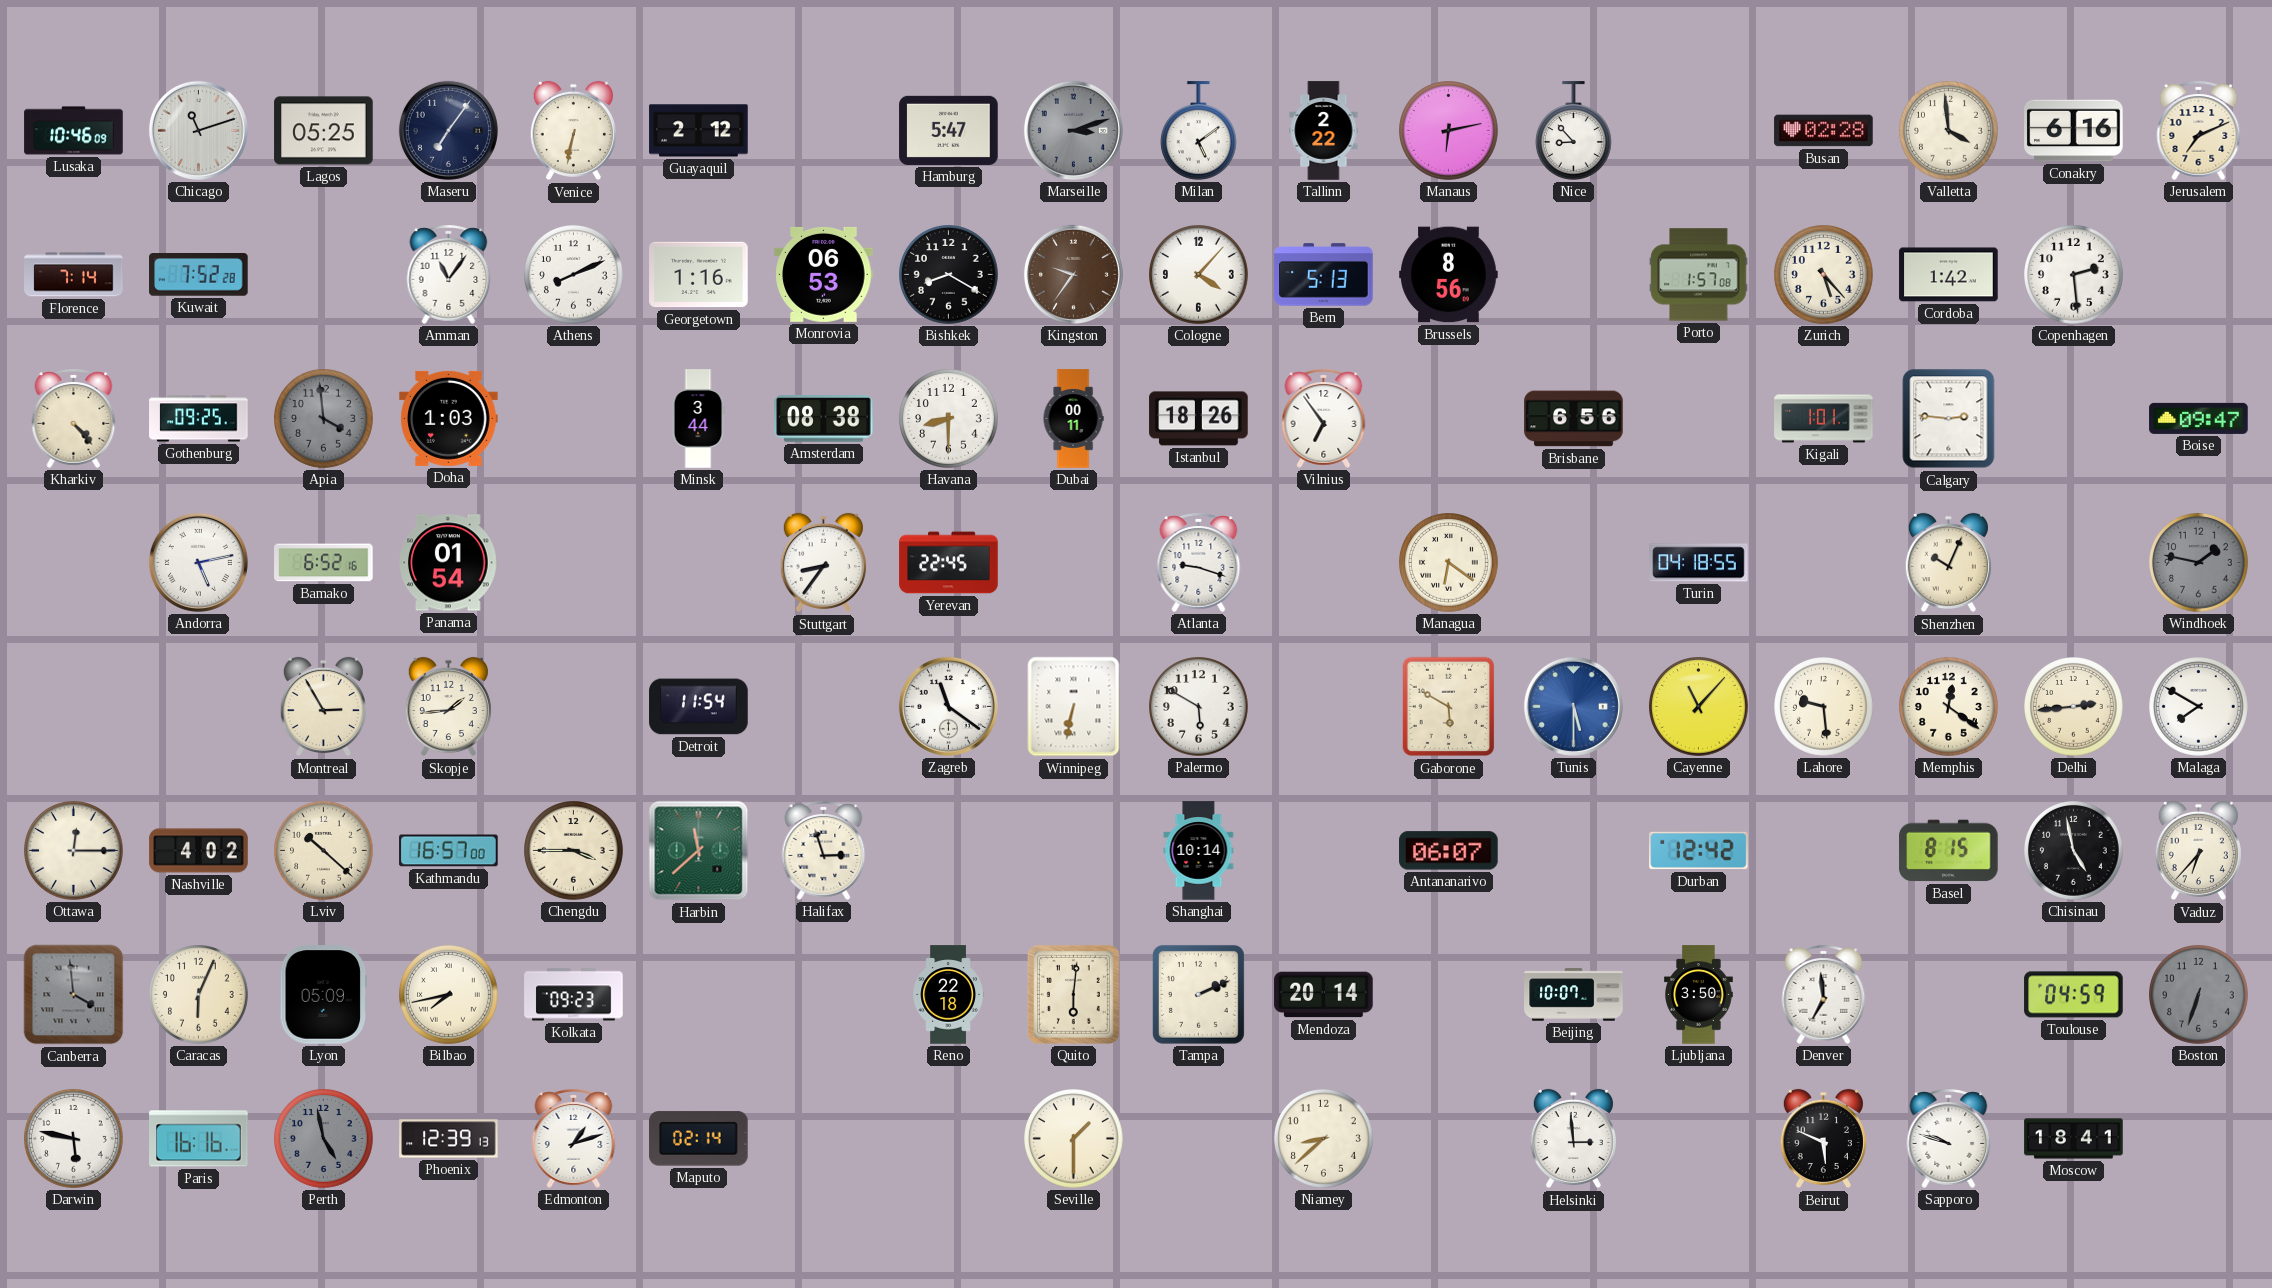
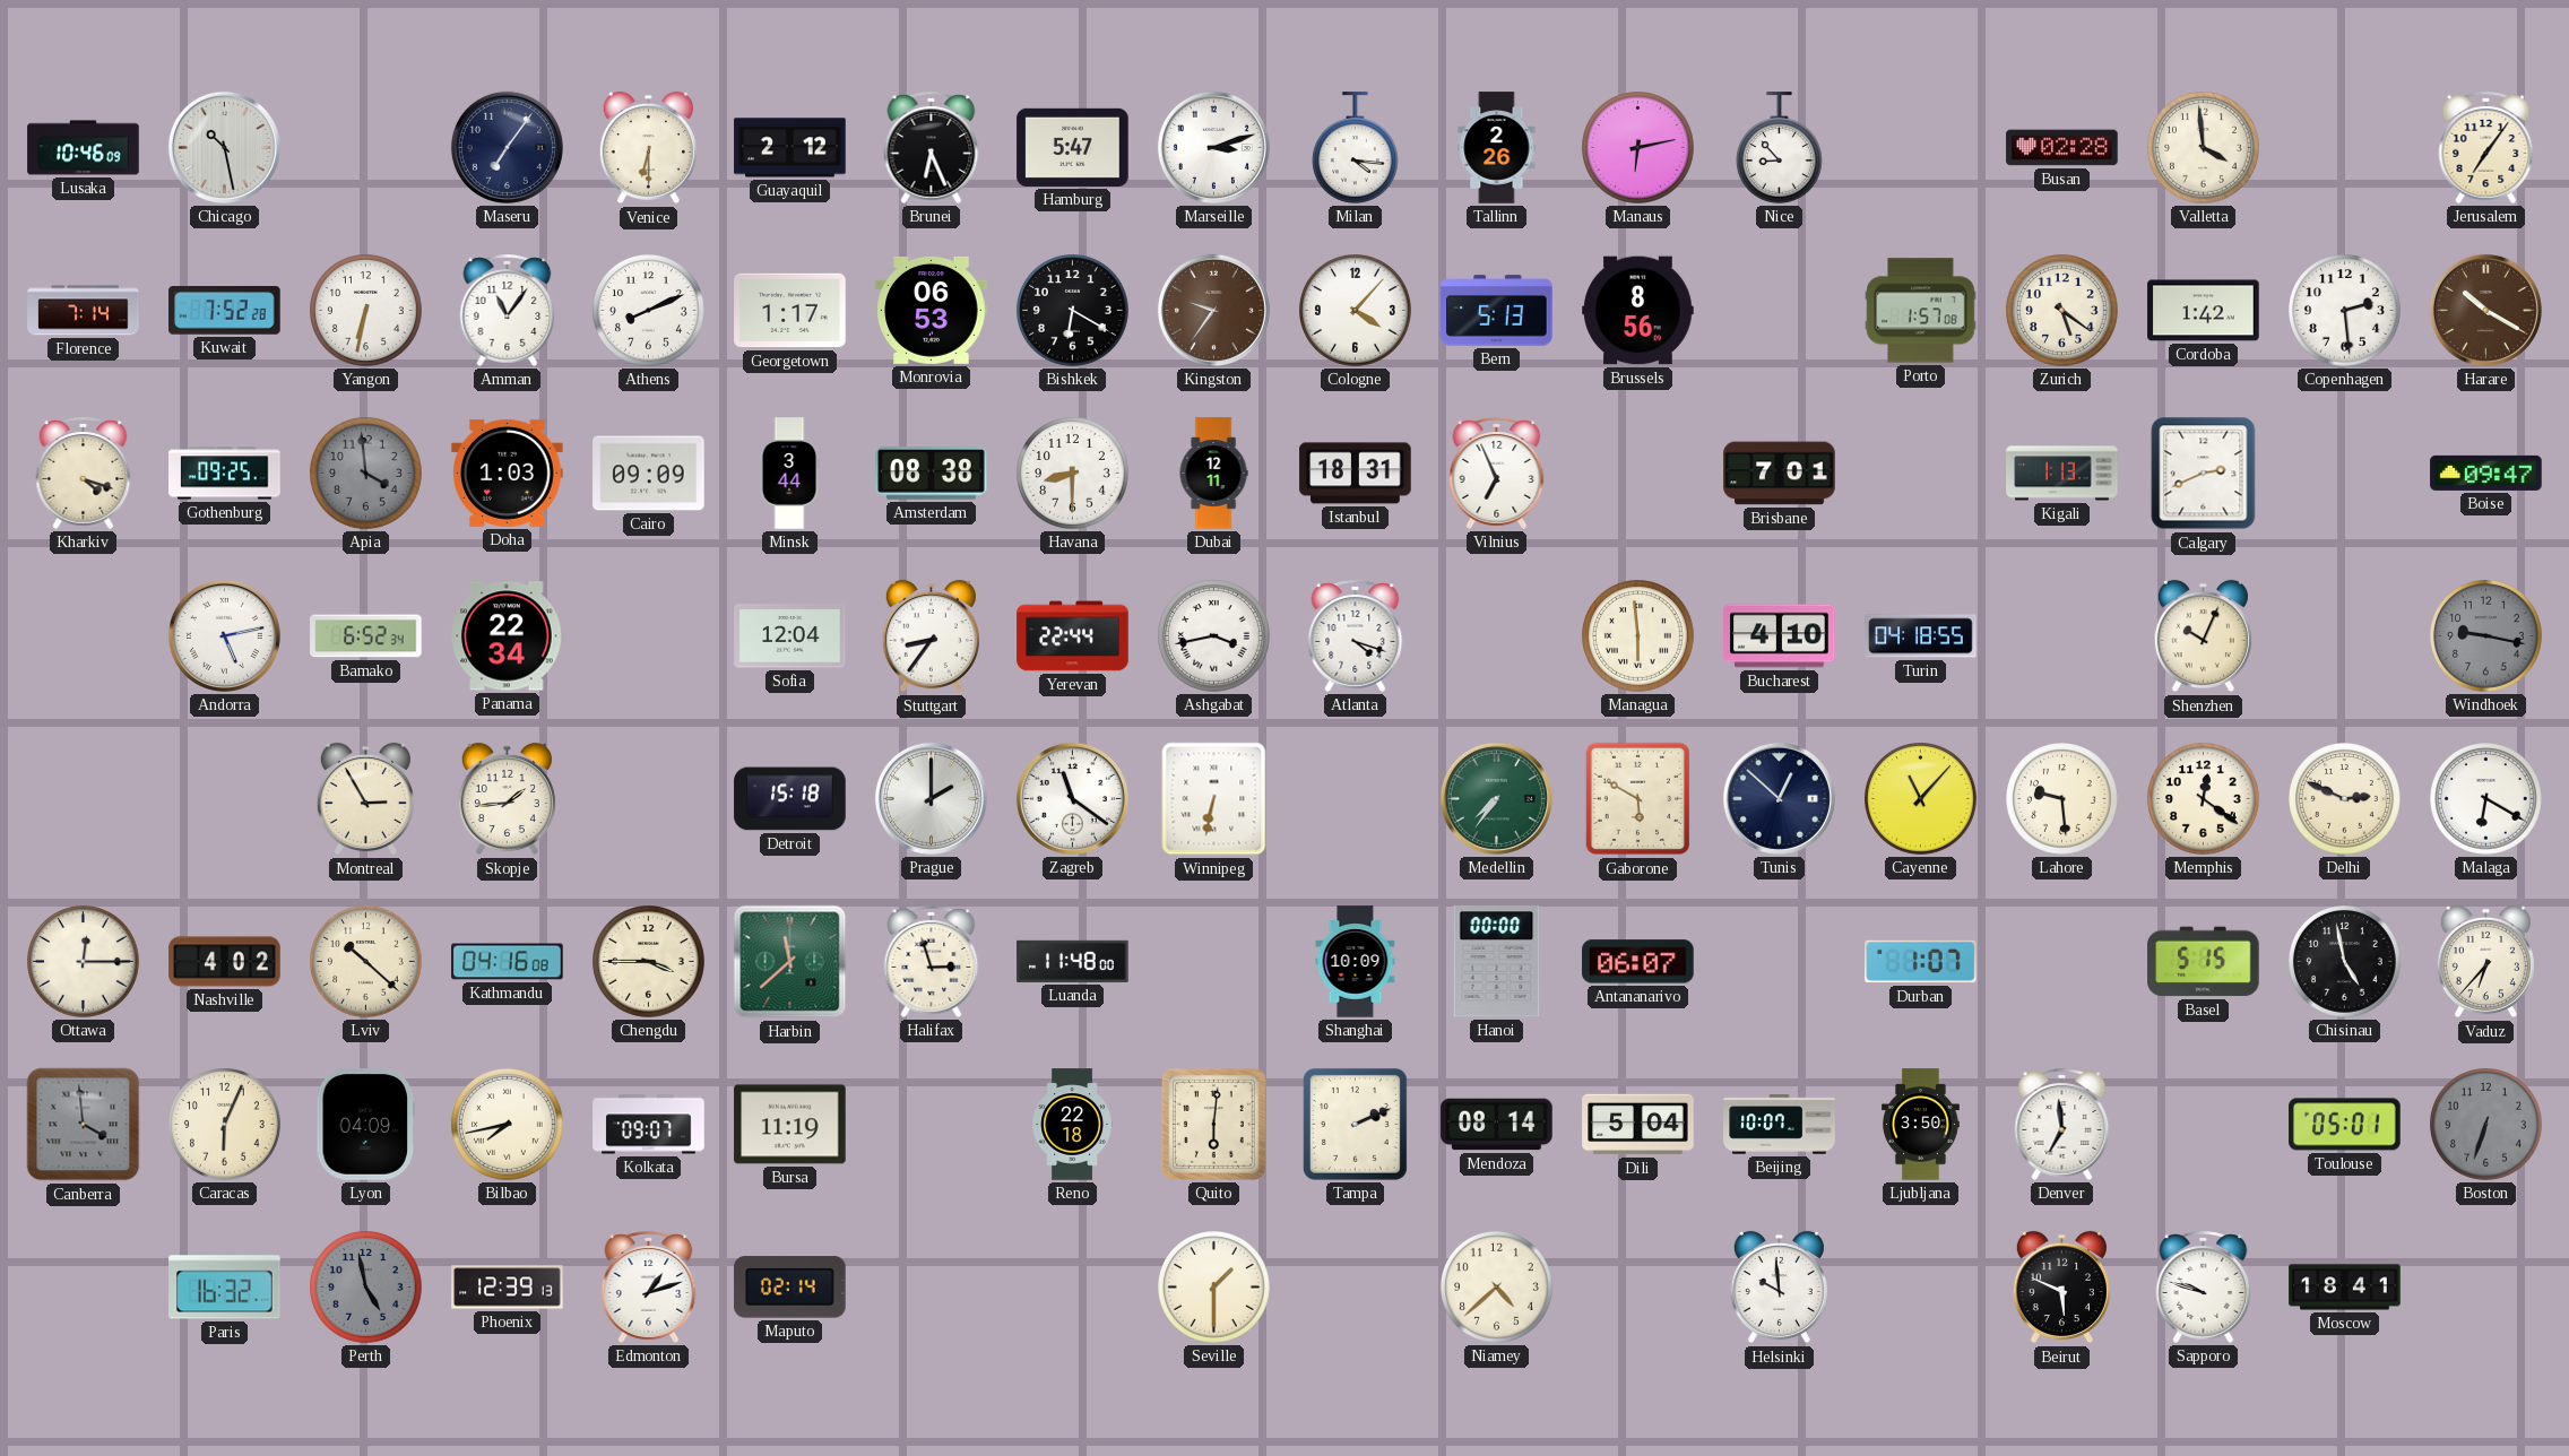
Chicago: 11:12 -> 10:28 (224, 147)
Lagos: 05:25 -> none (324, 131)
Venice: 6:32 -> 6:30 (648, 148)
Brunei: none -> 6:26 (932, 147)
Marseille dial: grey -> white (1213, 147)
Milan: 5:09 -> 4:16 (1355, 148)
Tallinn: 2:22 -> 2:26 (1497, 148)
Conakry: 6:16 -> none (2074, 131)
Jerusalem: 7:11 -> 7:06 (2486, 147)
Yangon: none -> 6:32 (366, 311)
Georgetown: 1:16 -> 1:17 (790, 311)
Bishkek: 8:20 -> 6:20 (1073, 311)
Zurich: 5:23 -> 5:21 (2062, 311)
Harare: none -> 10:20 (2485, 310)
Kharkiv: 4:23 -> 4:18 (84, 473)
Cairo: none -> 09:09 (649, 474)
Dubai: 00:11 -> 12:11 (1213, 474)
Istanbul: 18:26 -> 18:31 (1356, 474)
Vilnius: 6:54 -> 6:56 (1497, 473)
Brisbane: 6:56 -> 7:01 (1780, 474)
Kigali: 1:01 -> 1:13 (2062, 474)
Calgary: 2:46 -> 2:41 (2204, 474)
Bamako: 6:52:16 -> 6:52:34 (366, 636)
Panama: 01:54 -> 22:34 (508, 636)
Sofia: none -> 12:04 (790, 636)
Yerevan: 22:45 -> 22:44 (1073, 636)
Ashgabat: none -> 3:43 (1214, 636)
Atlanta: 9:18 -> 4:18 (1356, 635)
Managua: 6:21 -> 5:59 (1638, 636)
Bucharest: none -> 4:10 (1780, 636)
Windhoek: 1:47 -> 9:17 (2486, 636)
Detroit: 11:54 -> 15:18 (790, 799)
Prague: none -> 2:00 (931, 798)
Palermo: 5:50 -> none (1199, 707)
Medellin: none -> 7:36 (1496, 798)
Tunis: 5:30 -> 12:52 (1779, 798)
Tunis dial: blue -> navy (1779, 798)
Delhi: 2:44 -> 2:49 (2345, 799)
Malaga: 7:50 -> 6:20 (2486, 799)
Kathmandu: 16:57 -> 04:16 (508, 962)
Luanda: none -> 11:48 (1073, 961)
Shanghai: 10:14 -> 10:09 (1356, 962)
Hanoi: none -> 00:00 (1497, 962)
Durban: 12:42 -> 1:07 (1921, 962)
Basel: 8:15 -> 5:15 (2204, 962)
Lyon: 05:09 -> 04:09 (366, 1125)
Kolkata: 09:23 -> 09:07 (649, 1125)
Bursa: none -> 11:19 (790, 1125)
Mendoza: 20:14 -> 08:14 (1497, 1125)
Dili: none -> 5:04 (1638, 1125)
Toulouse: 04:59 -> 05:01 (2345, 1125)
Darwin: 5:47 -> none (74, 1139)
Paris: 16:16 -> 16:32 (225, 1288)
Niamey: 8:38 -> 4:38 (1497, 1288)
Helsinki: 2:59 -> 9:59 (1779, 1288)
